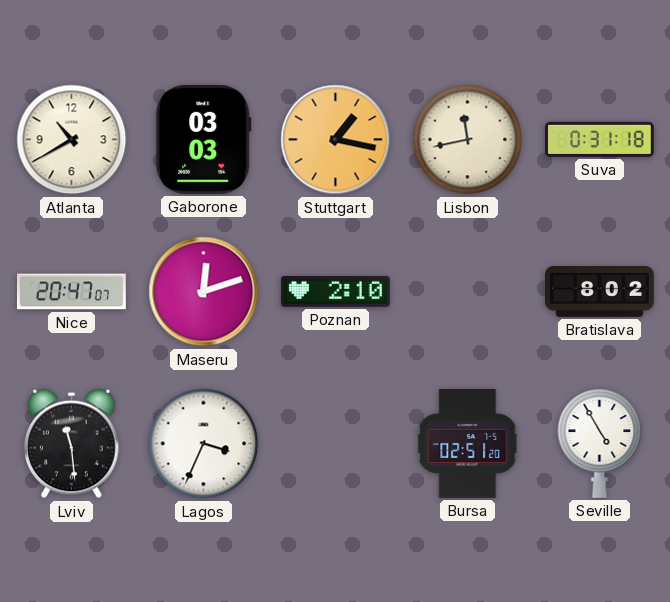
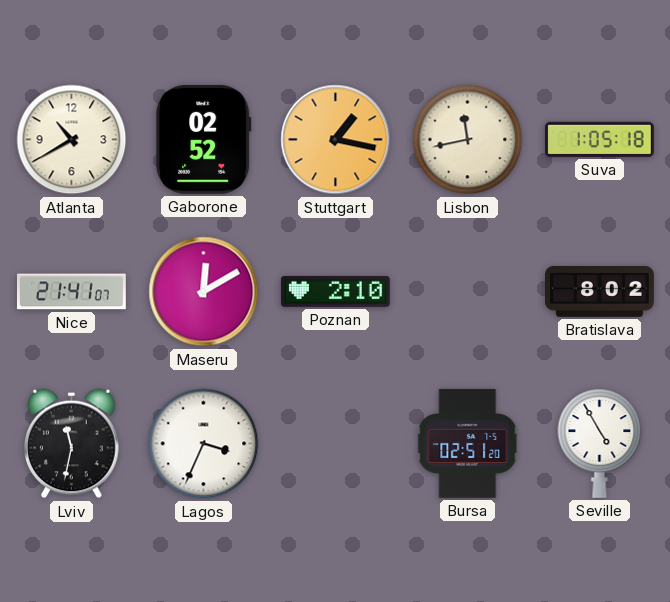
Gaborone: 03:03 -> 02:52 (204, 139)
Suva: 0:31 -> 1:05 (599, 139)
Nice: 20:47 -> 21:41 (71, 292)
Maseru: 12:12 -> 12:10 (204, 292)
Lviv: 11:29 -> 11:32 (72, 444)
